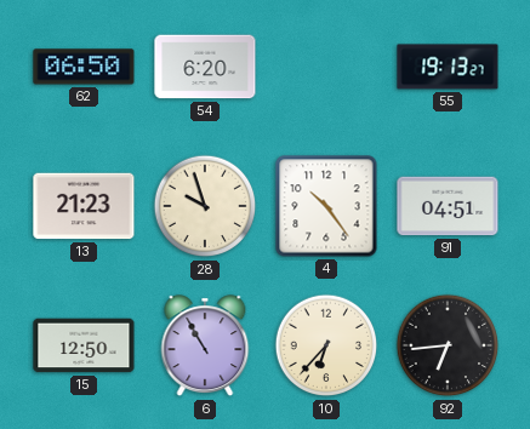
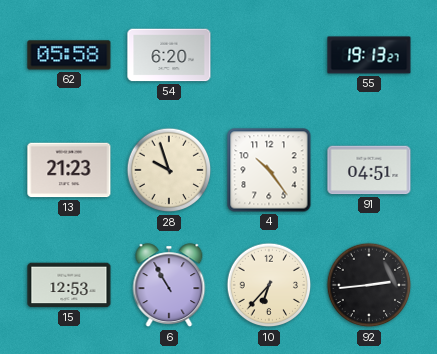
62: 06:50 -> 05:58 (69, 55)
15: 12:50 -> 12:53 (69, 285)
92: 6:44 -> 2:44 (369, 285)
